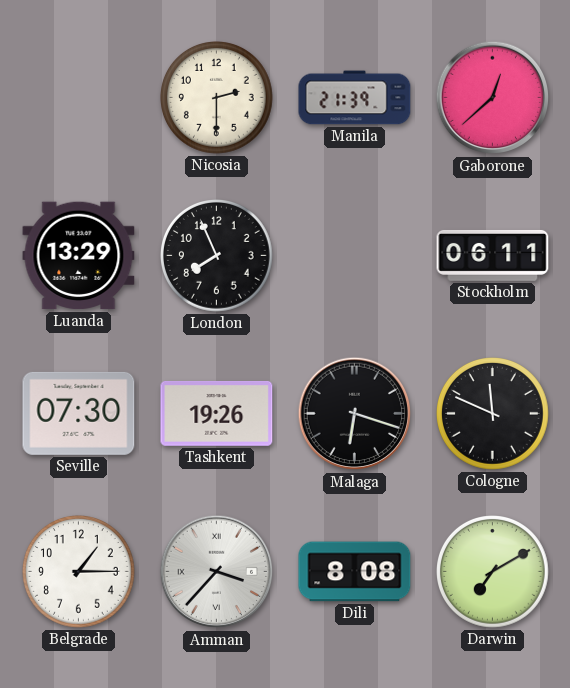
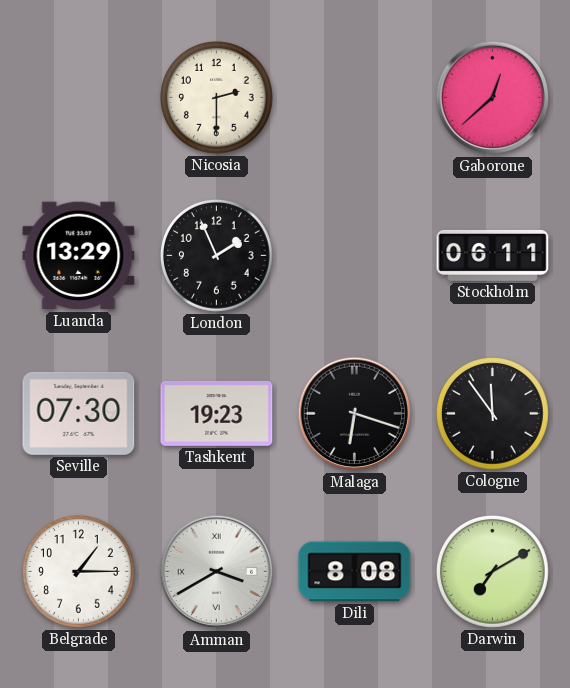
Manila: 21:39 -> none (355, 98)
London: 7:56 -> 1:56 (217, 256)
Tashkent: 19:26 -> 19:23 (217, 413)
Cologne: 11:49 -> 11:54 (493, 414)
Amman: 3:37 -> 3:40 (217, 572)
